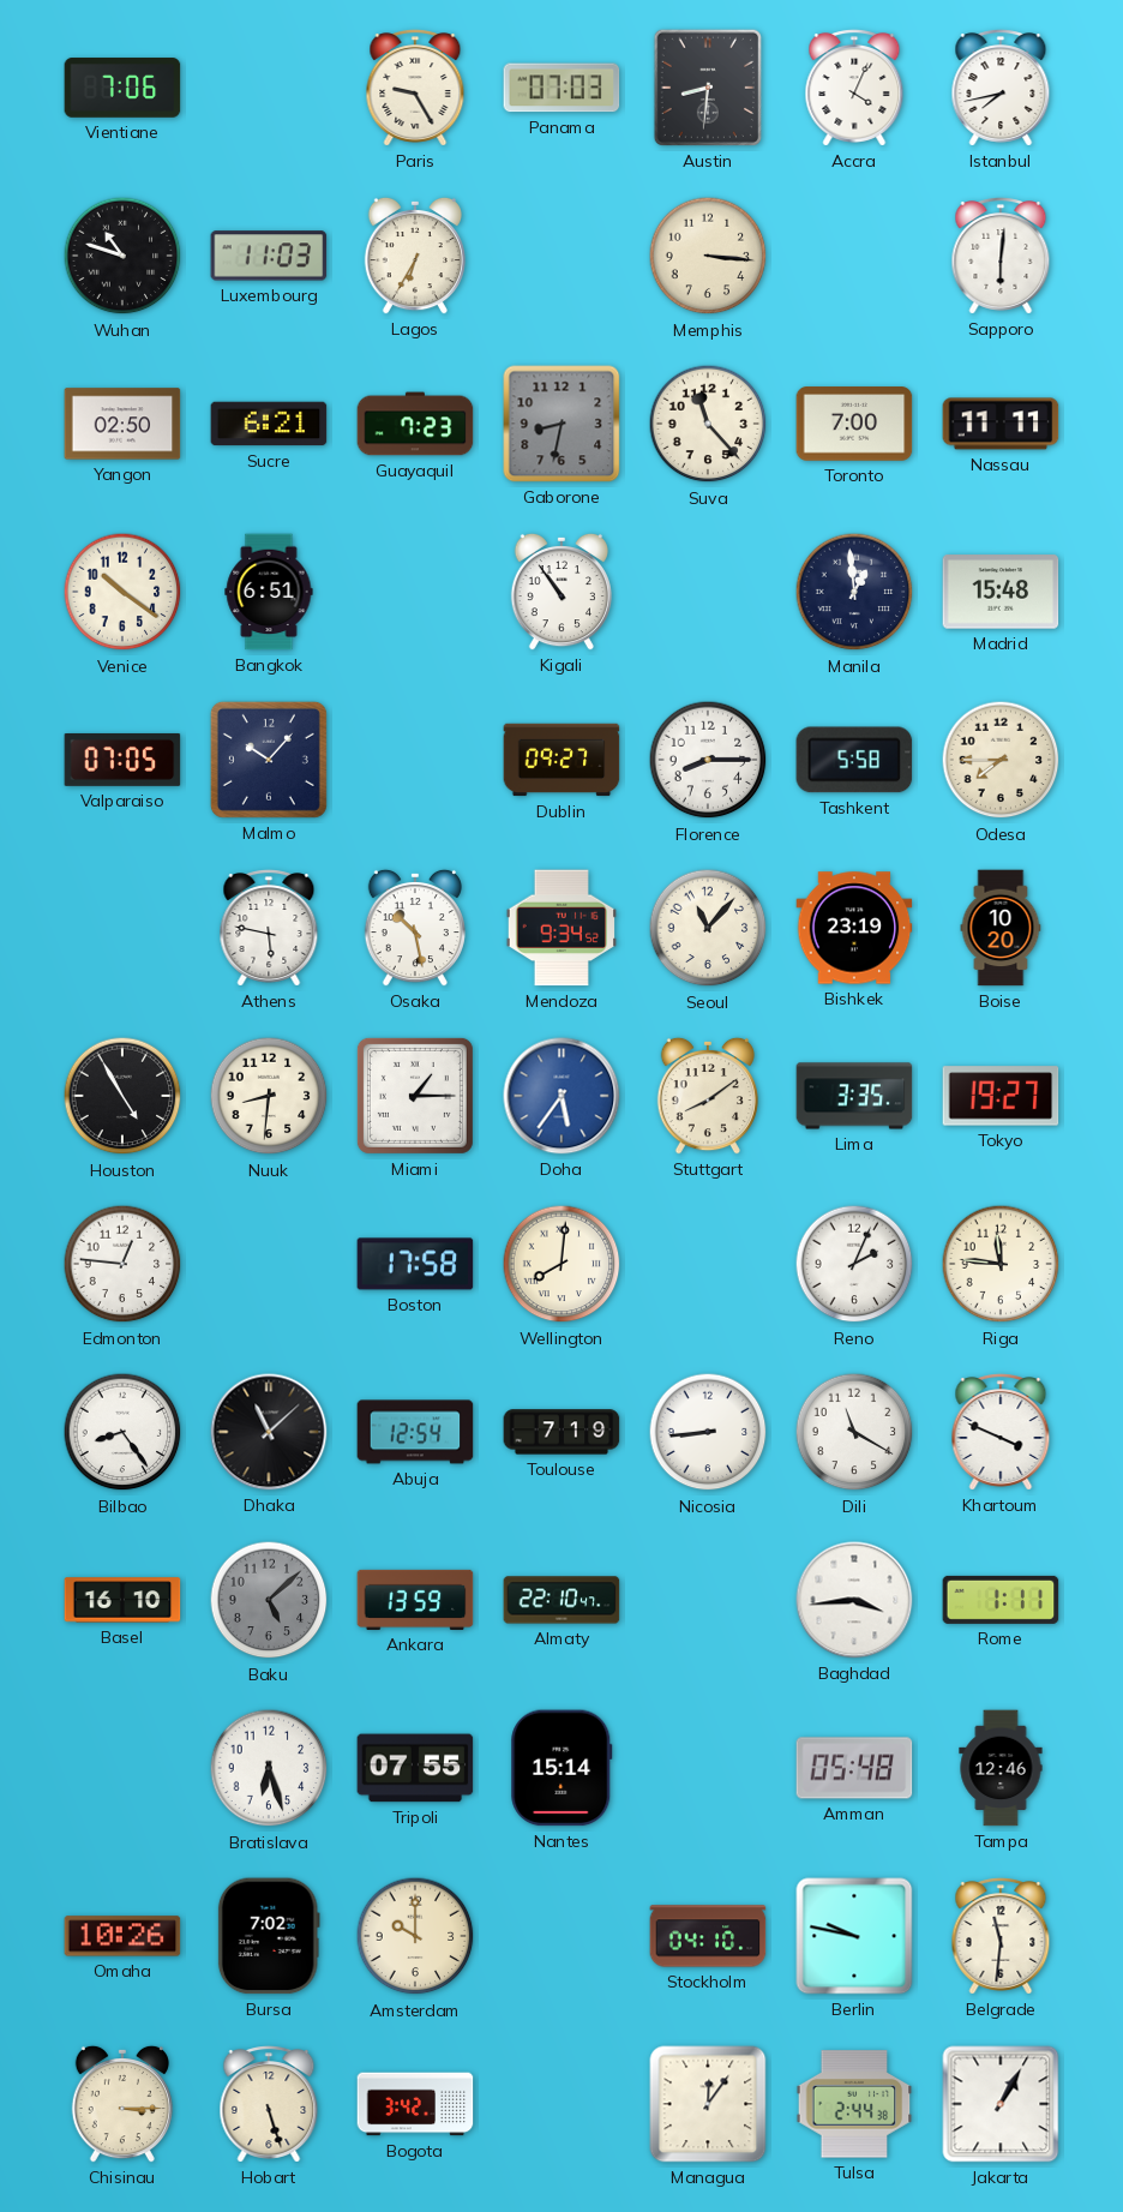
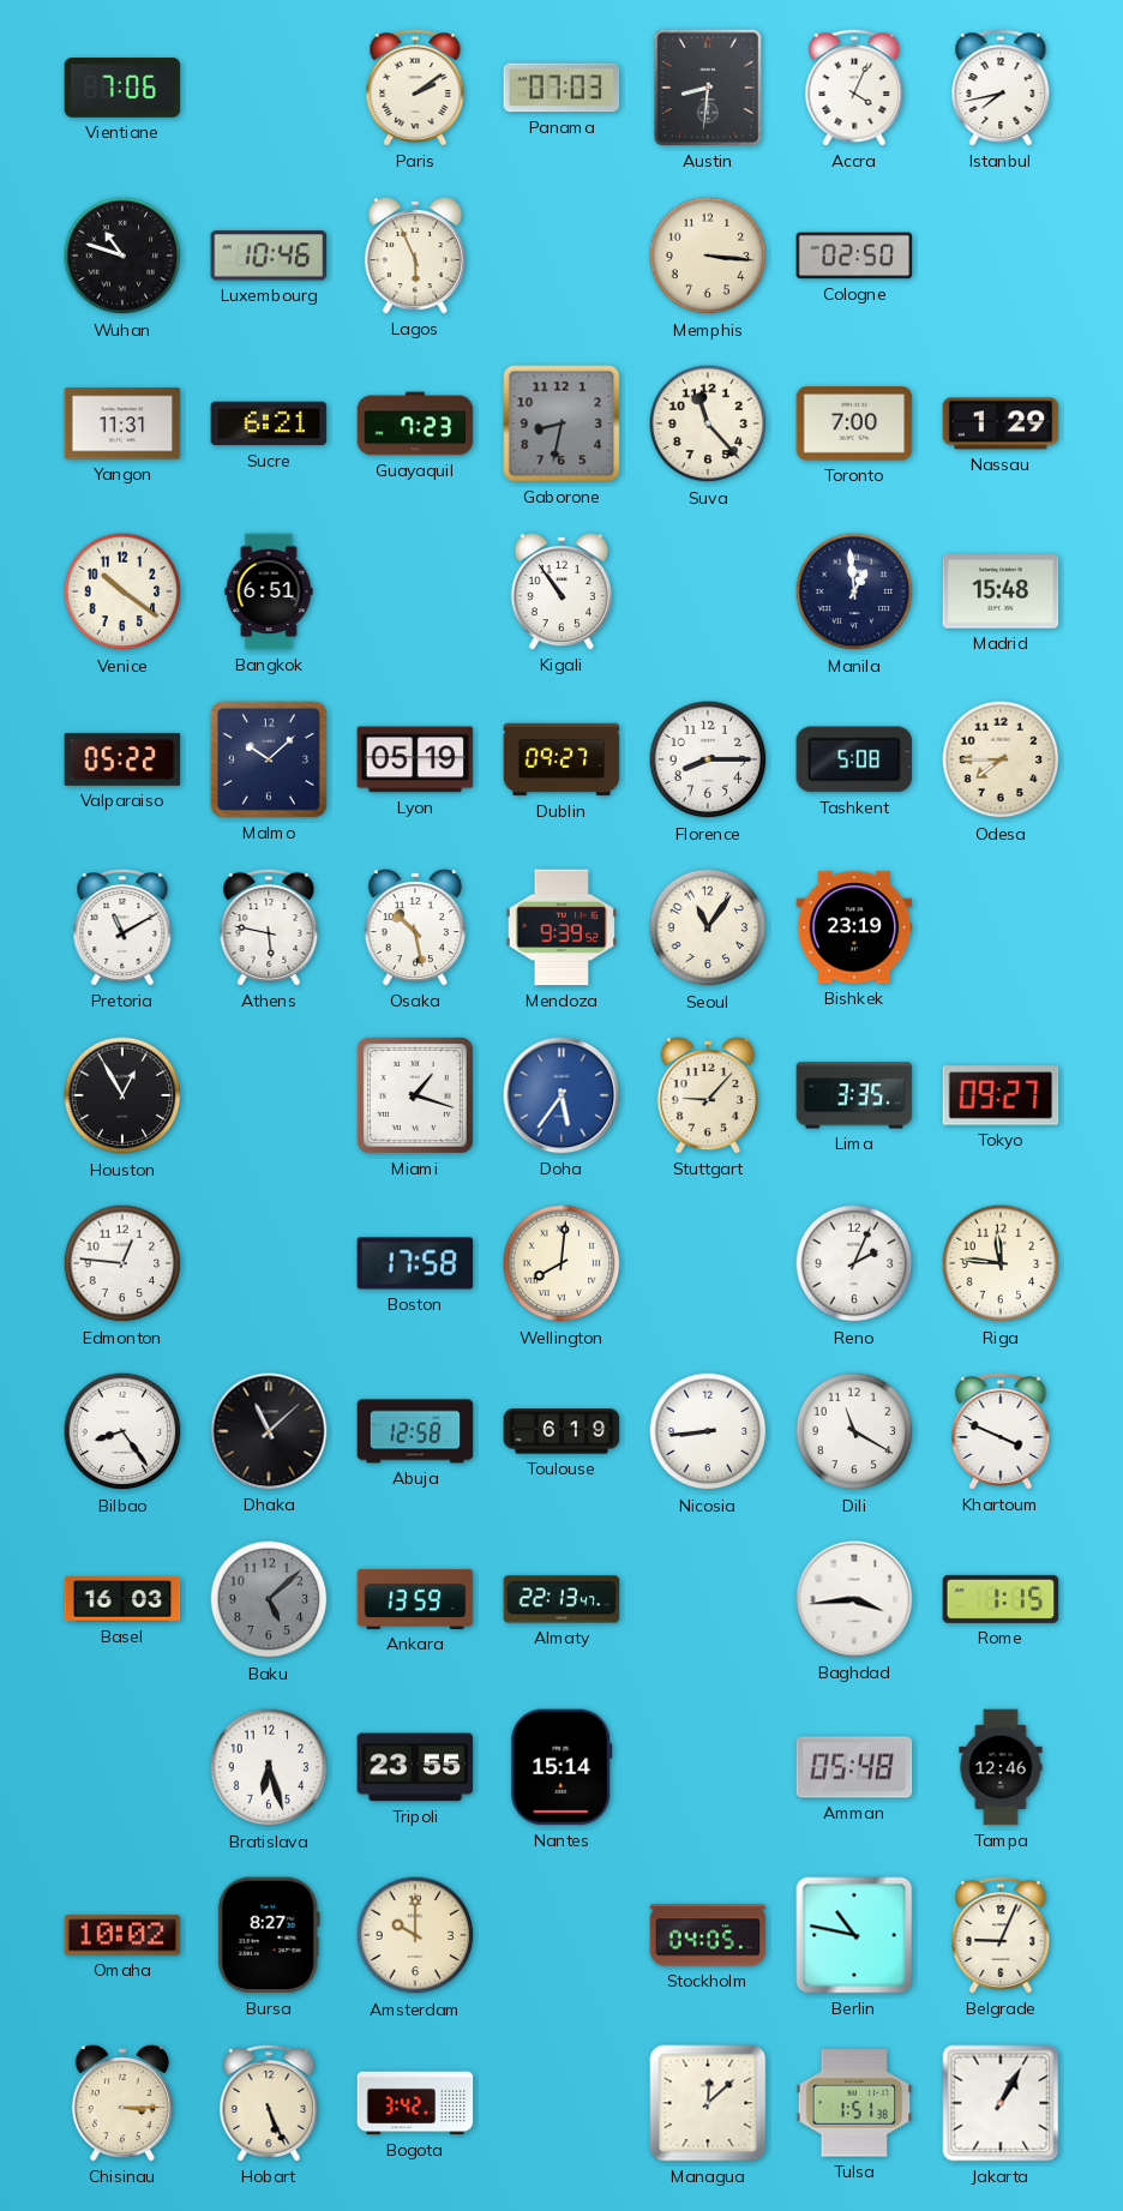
Paris: 9:25 -> 2:09 (415, 88)
Luxembourg: 11:03 -> 10:46 (269, 256)
Lagos: 6:35 -> 5:56 (415, 256)
Cologne: none -> 02:50 (854, 256)
Sapporo: 6:01 -> none (1001, 256)
Yangon: 02:50 -> 11:31 (122, 423)
Nassau: 11:11 -> 1:29 (1001, 423)
Valparaiso: 07:05 -> 05:22 (122, 759)
Malmo: 10:07 -> 10:08 (269, 759)
Lyon: none -> 05:19 (415, 759)
Tashkent: 5:58 -> 5:08 (854, 759)
Pretoria: none -> 11:10 (122, 927)
Mendoza: 9:34 -> 9:39 (560, 927)
Seoul: 11:07 -> 11:06 (708, 927)
Boise: 10:20 -> none (1001, 928)
Houston: 4:55 -> 12:55 (122, 1095)
Nuuk: 8:31 -> none (269, 1096)
Miami: 1:15 -> 1:18 (415, 1095)
Stuttgart: 8:09 -> 9:07 (708, 1095)
Tokyo: 19:27 -> 09:27 (1001, 1095)
Abuja: 12:54 -> 12:58 (415, 1431)
Toulouse: 7:19 -> 6:19 (561, 1431)
Basel: 16:10 -> 16:03 (122, 1599)
Almaty: 22:10 -> 22:13 (561, 1599)
Rome: 1:11 -> 1:15 (1001, 1599)
Tripoli: 07:55 -> 23:55 (415, 1767)
Omaha: 10:26 -> 10:02 (122, 1935)
Bursa: 7:02 -> 8:27 (269, 1935)
Stockholm: 04:10 -> 04:05 (708, 1935)
Berlin: 9:47 -> 10:47 (854, 1935)
Belgrade: 11:31 -> 9:04 (1001, 1935)
Hobart: 5:27 -> 5:26 (269, 2103)
Managua: 12:06 -> 12:08 (708, 2103)
Tulsa: 2:44 -> 1:51 (854, 2103)
